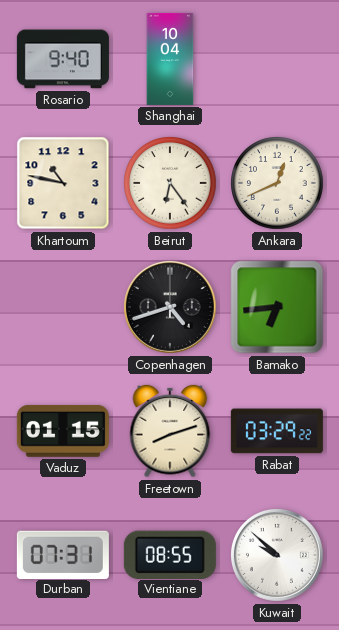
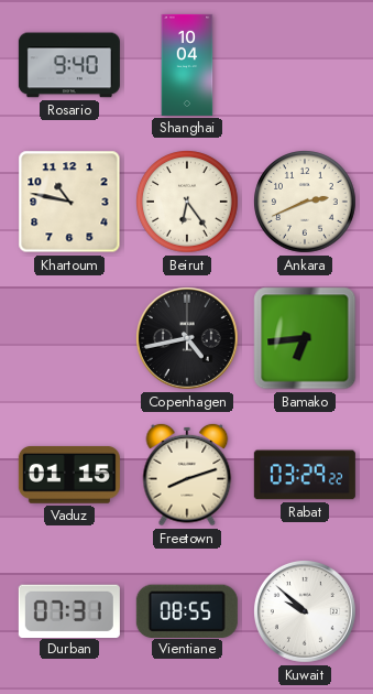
Ankara: 12:41 -> 2:41 (305, 202)
Copenhagen: 4:42 -> 4:43 (187, 338)
